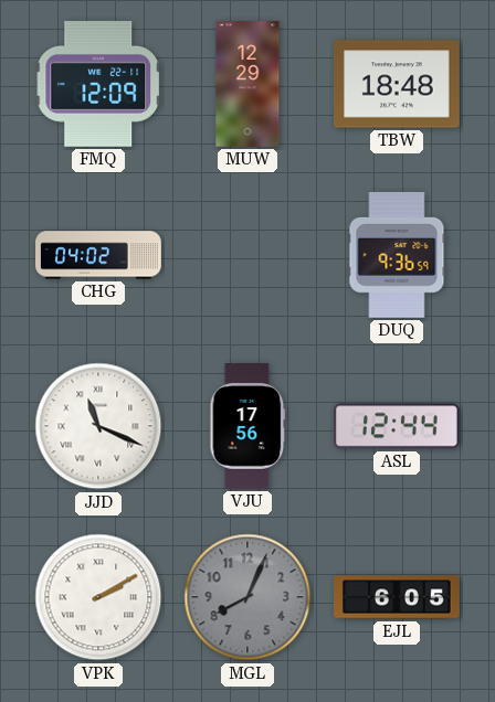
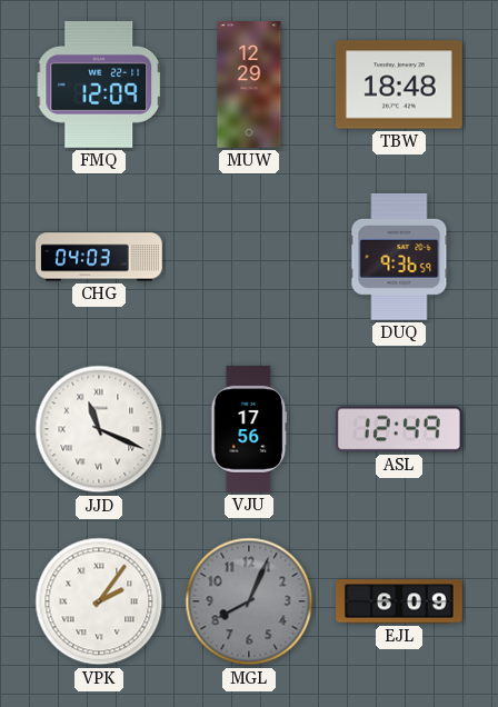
CHG: 04:02 -> 04:03 (99, 257)
ASL: 12:44 -> 12:49 (399, 429)
VPK: 2:10 -> 2:06 (99, 601)
EJL: 6:05 -> 6:09 (399, 601)
